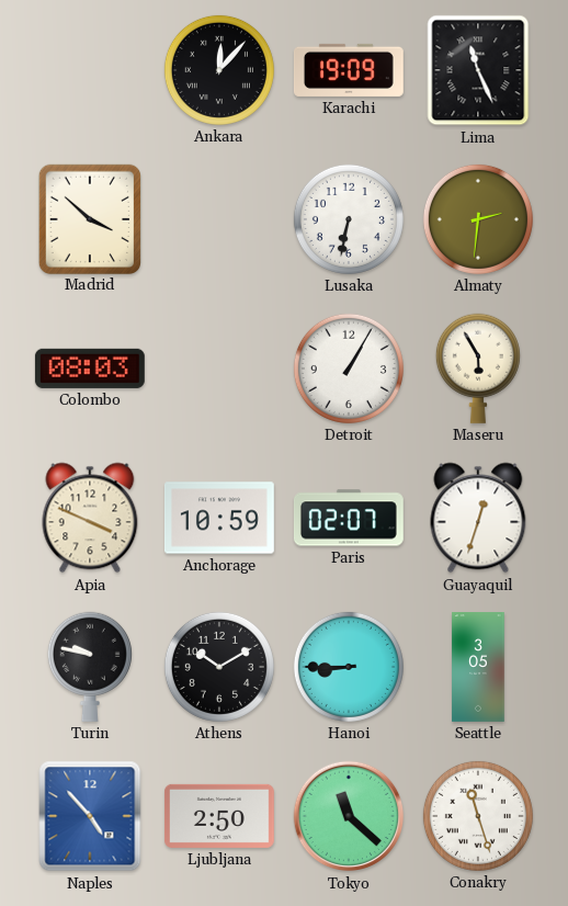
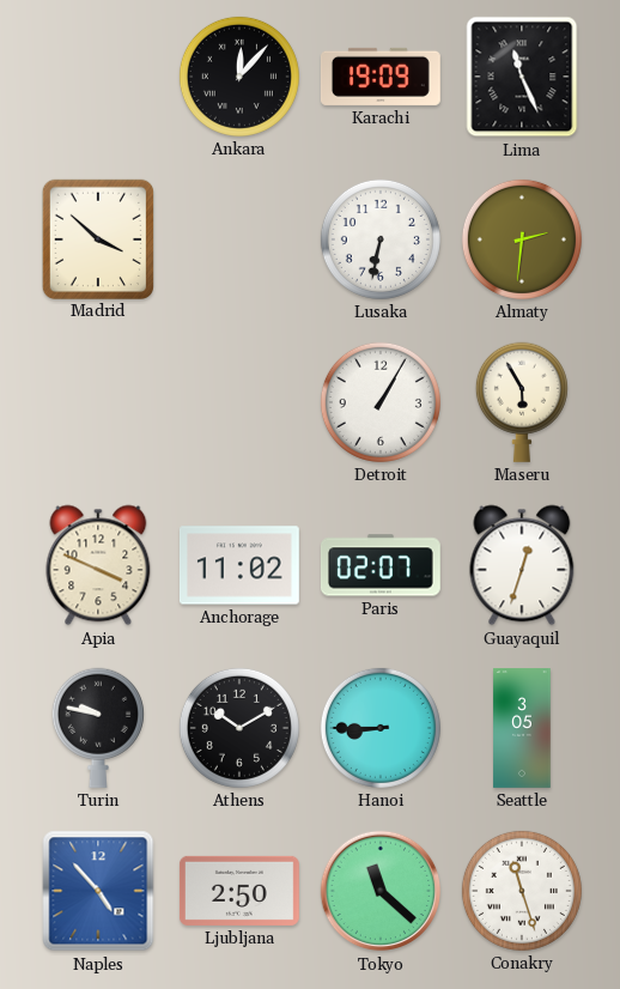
Colombo: 08:03 -> none (90, 369)
Anchorage: 10:59 -> 11:02 (239, 565)
